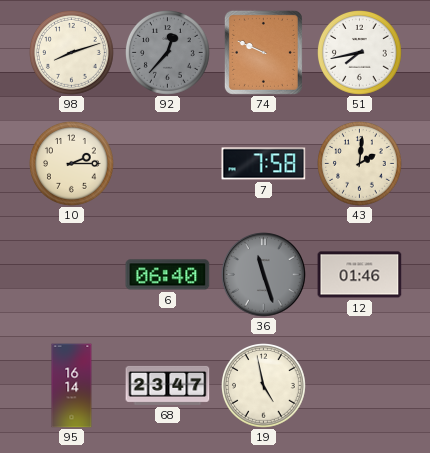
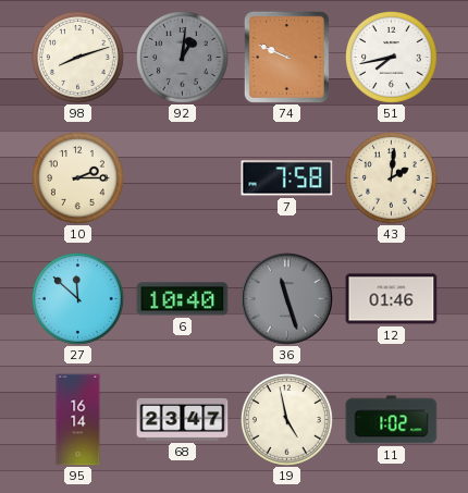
92: 12:37 -> 1:01 (183, 58)
27: none -> 11:52 (78, 299)
6: 06:40 -> 10:40 (183, 299)
11: none -> 1:02 (392, 420)
